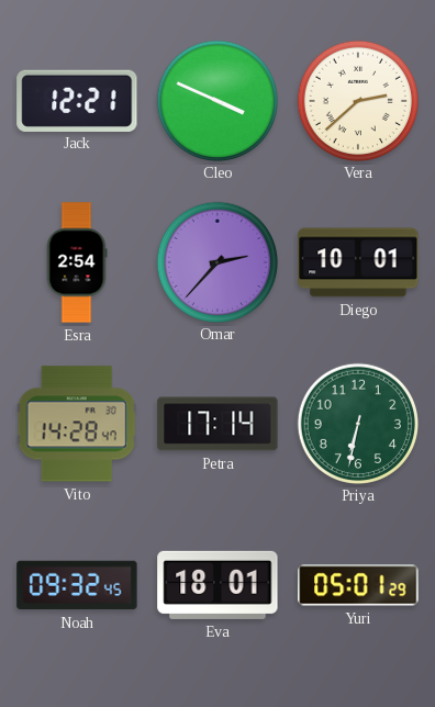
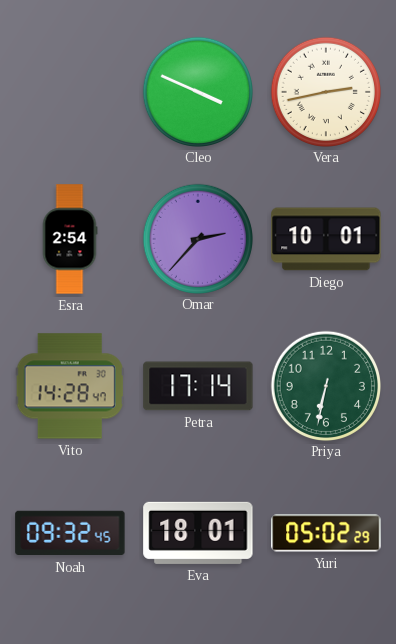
Jack: 12:21 -> none (77, 100)
Vera: 2:38 -> 2:43 (325, 91)
Yuri: 05:01 -> 05:02 (326, 533)
